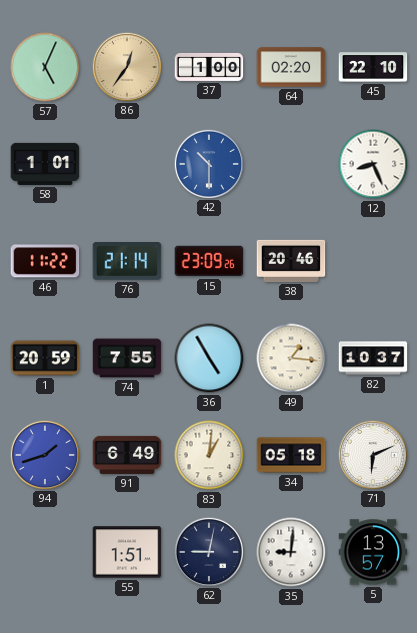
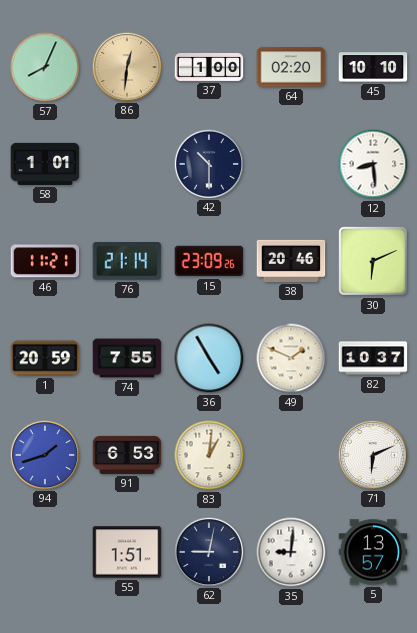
57: 5:04 -> 8:04 (45, 67)
86: 12:36 -> 12:31 (126, 66)
45: 22:10 -> 10:10 (373, 67)
42 dial: blue -> navy (208, 163)
12: 8:26 -> 8:29 (373, 164)
46: 11:22 -> 11:21 (45, 261)
30: none -> 6:11 (373, 261)
49: 1:16 -> 1:49 (291, 358)
91: 6:49 -> 6:53 (127, 455)
34: 05:18 -> none (291, 455)
